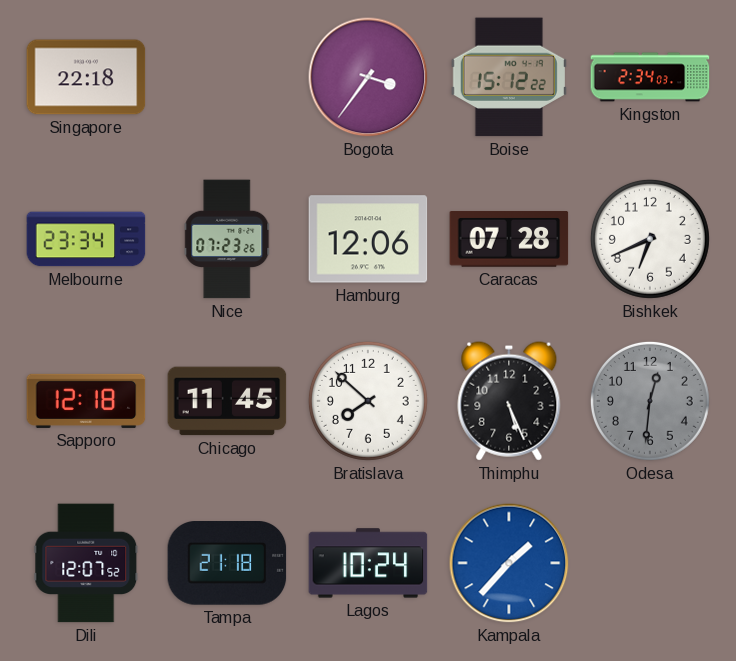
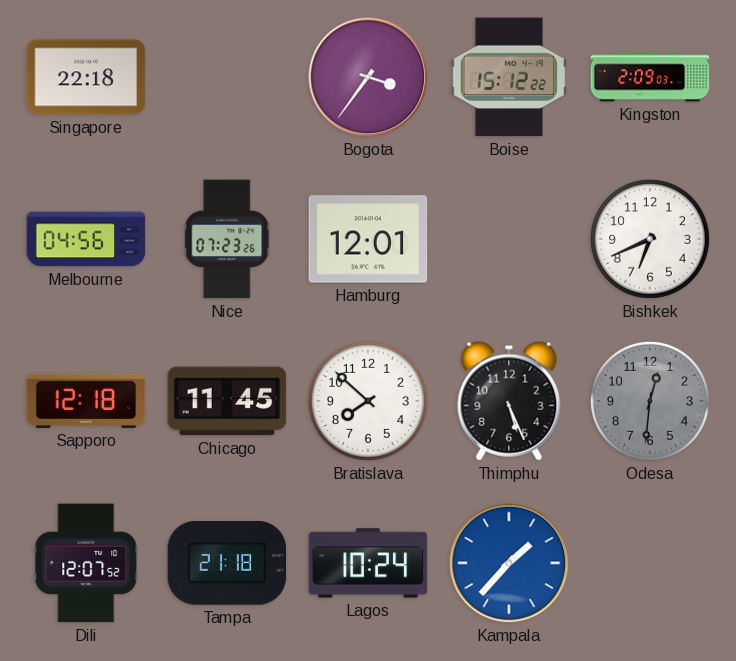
Kingston: 2:34 -> 2:09 (650, 77)
Melbourne: 23:34 -> 04:56 (86, 239)
Hamburg: 12:06 -> 12:01 (368, 239)
Caracas: 07:28 -> none (509, 240)
